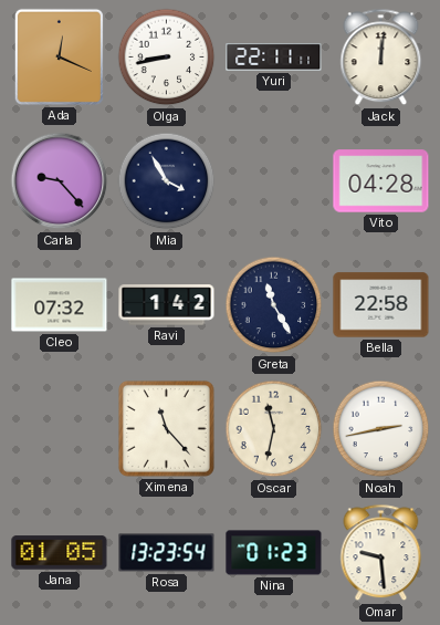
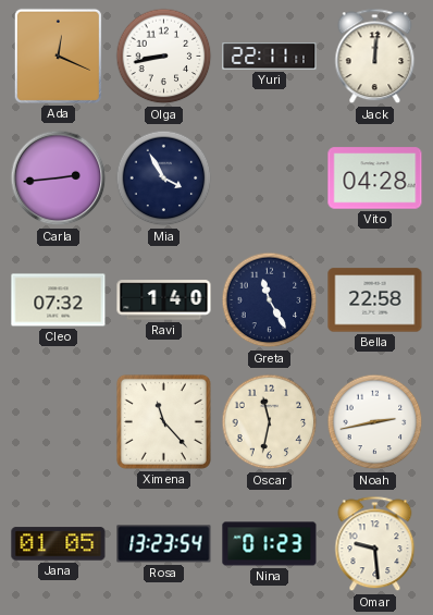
Carla: 9:23 -> 2:44 (59, 179)
Ravi: 1:42 -> 1:40 (164, 300)
